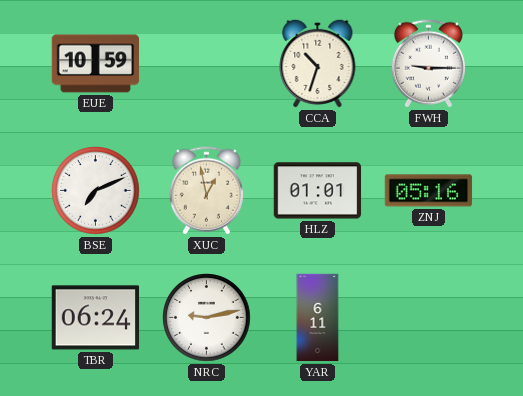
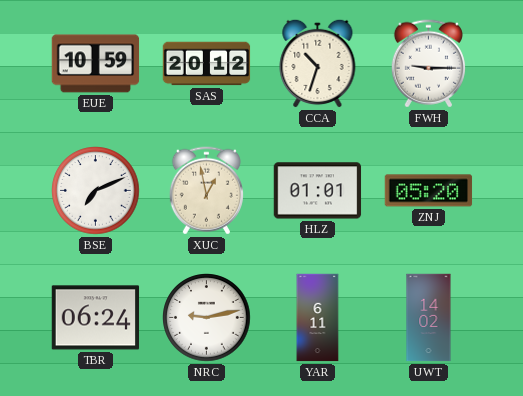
SAS: none -> 20:12 (207, 64)
ZNJ: 05:16 -> 05:20 (429, 191)
UWT: none -> 14:02 (429, 318)
